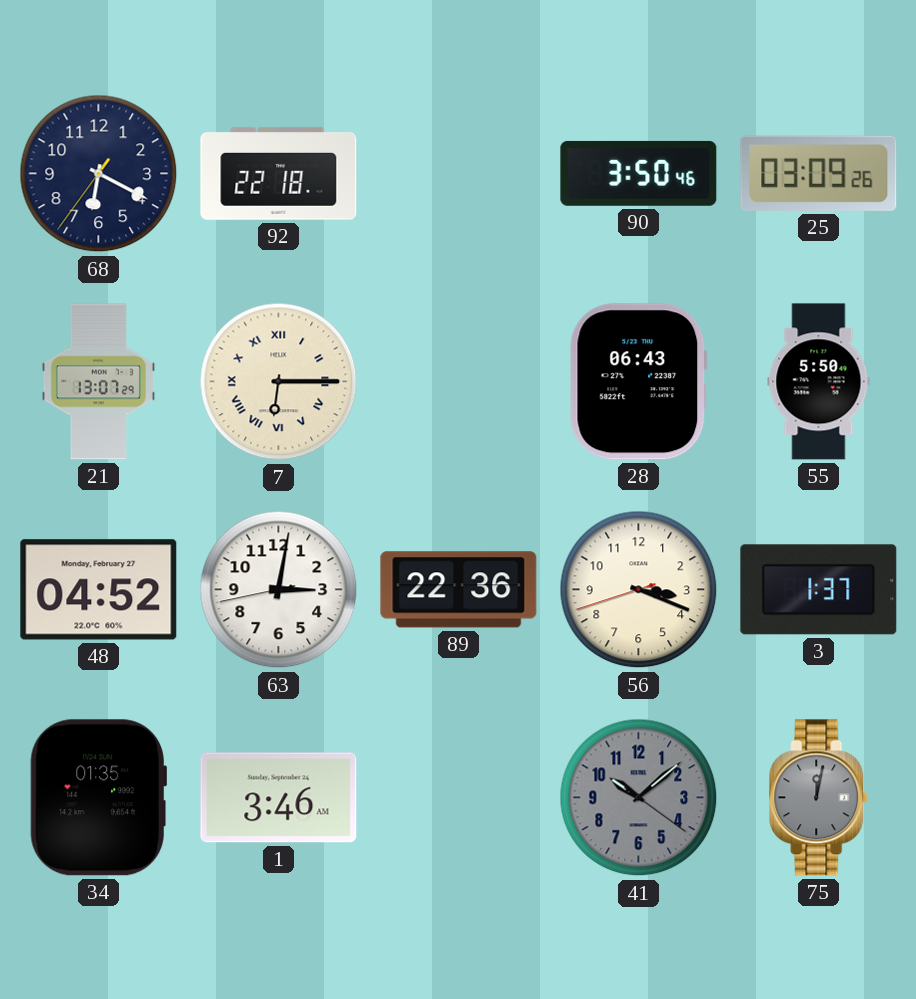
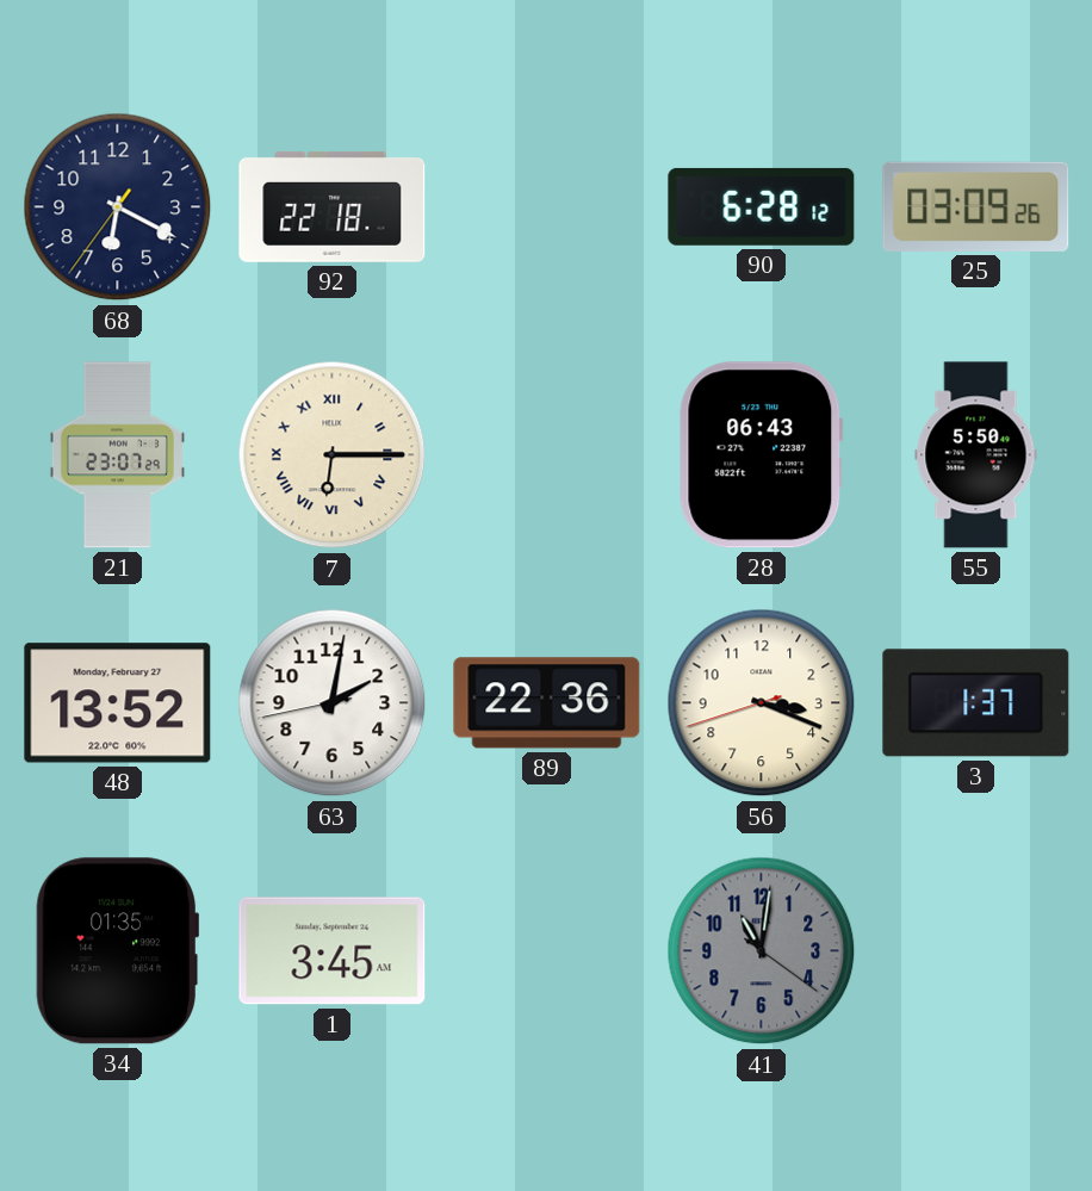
90: 3:50 -> 6:28 (762, 206)
21: 13:07 -> 23:07 (117, 455)
48: 04:52 -> 13:52 (118, 703)
63: 3:01 -> 2:01 (333, 703)
1: 3:46 -> 3:45 (333, 951)
41: 10:08 -> 11:01 (762, 951)
75: 12:02 -> none (819, 798)
